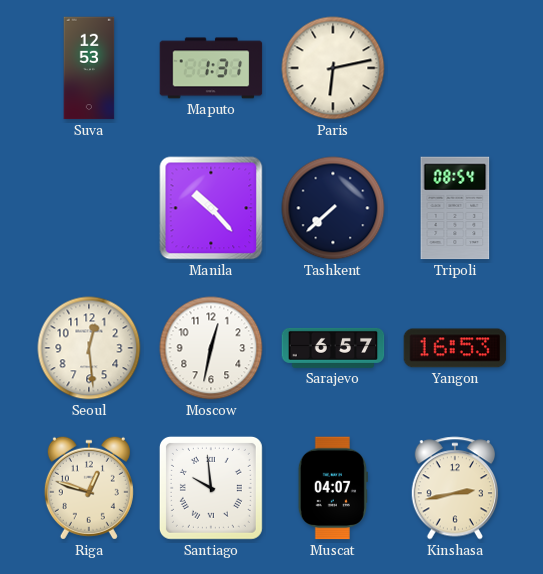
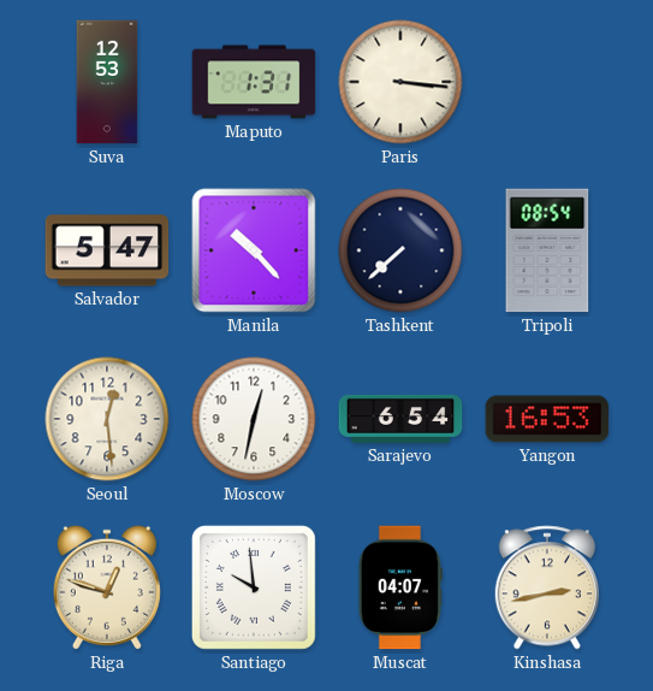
Paris: 6:13 -> 3:16 (400, 82)
Salvador: none -> 5:47 (107, 250)
Sarajevo: 6:57 -> 6:54 (400, 419)
